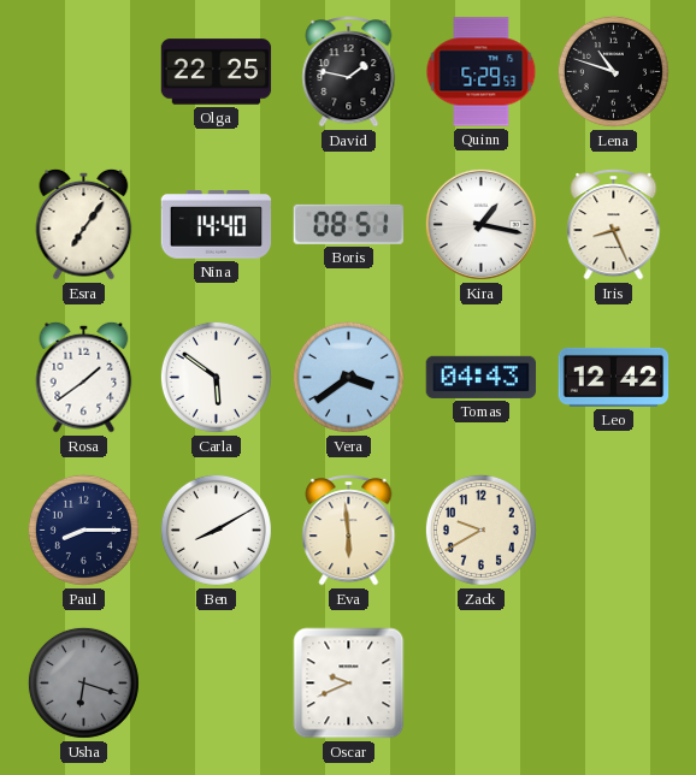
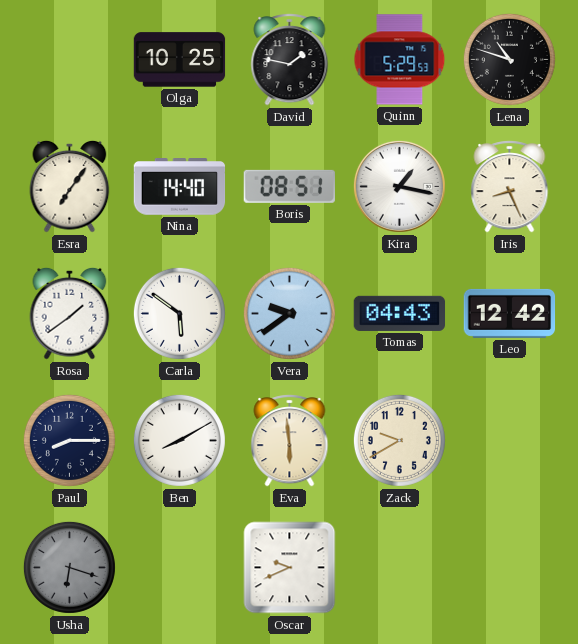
Olga: 22:25 -> 10:25 (180, 60)
Vera: 3:39 -> 9:39 (289, 313)
